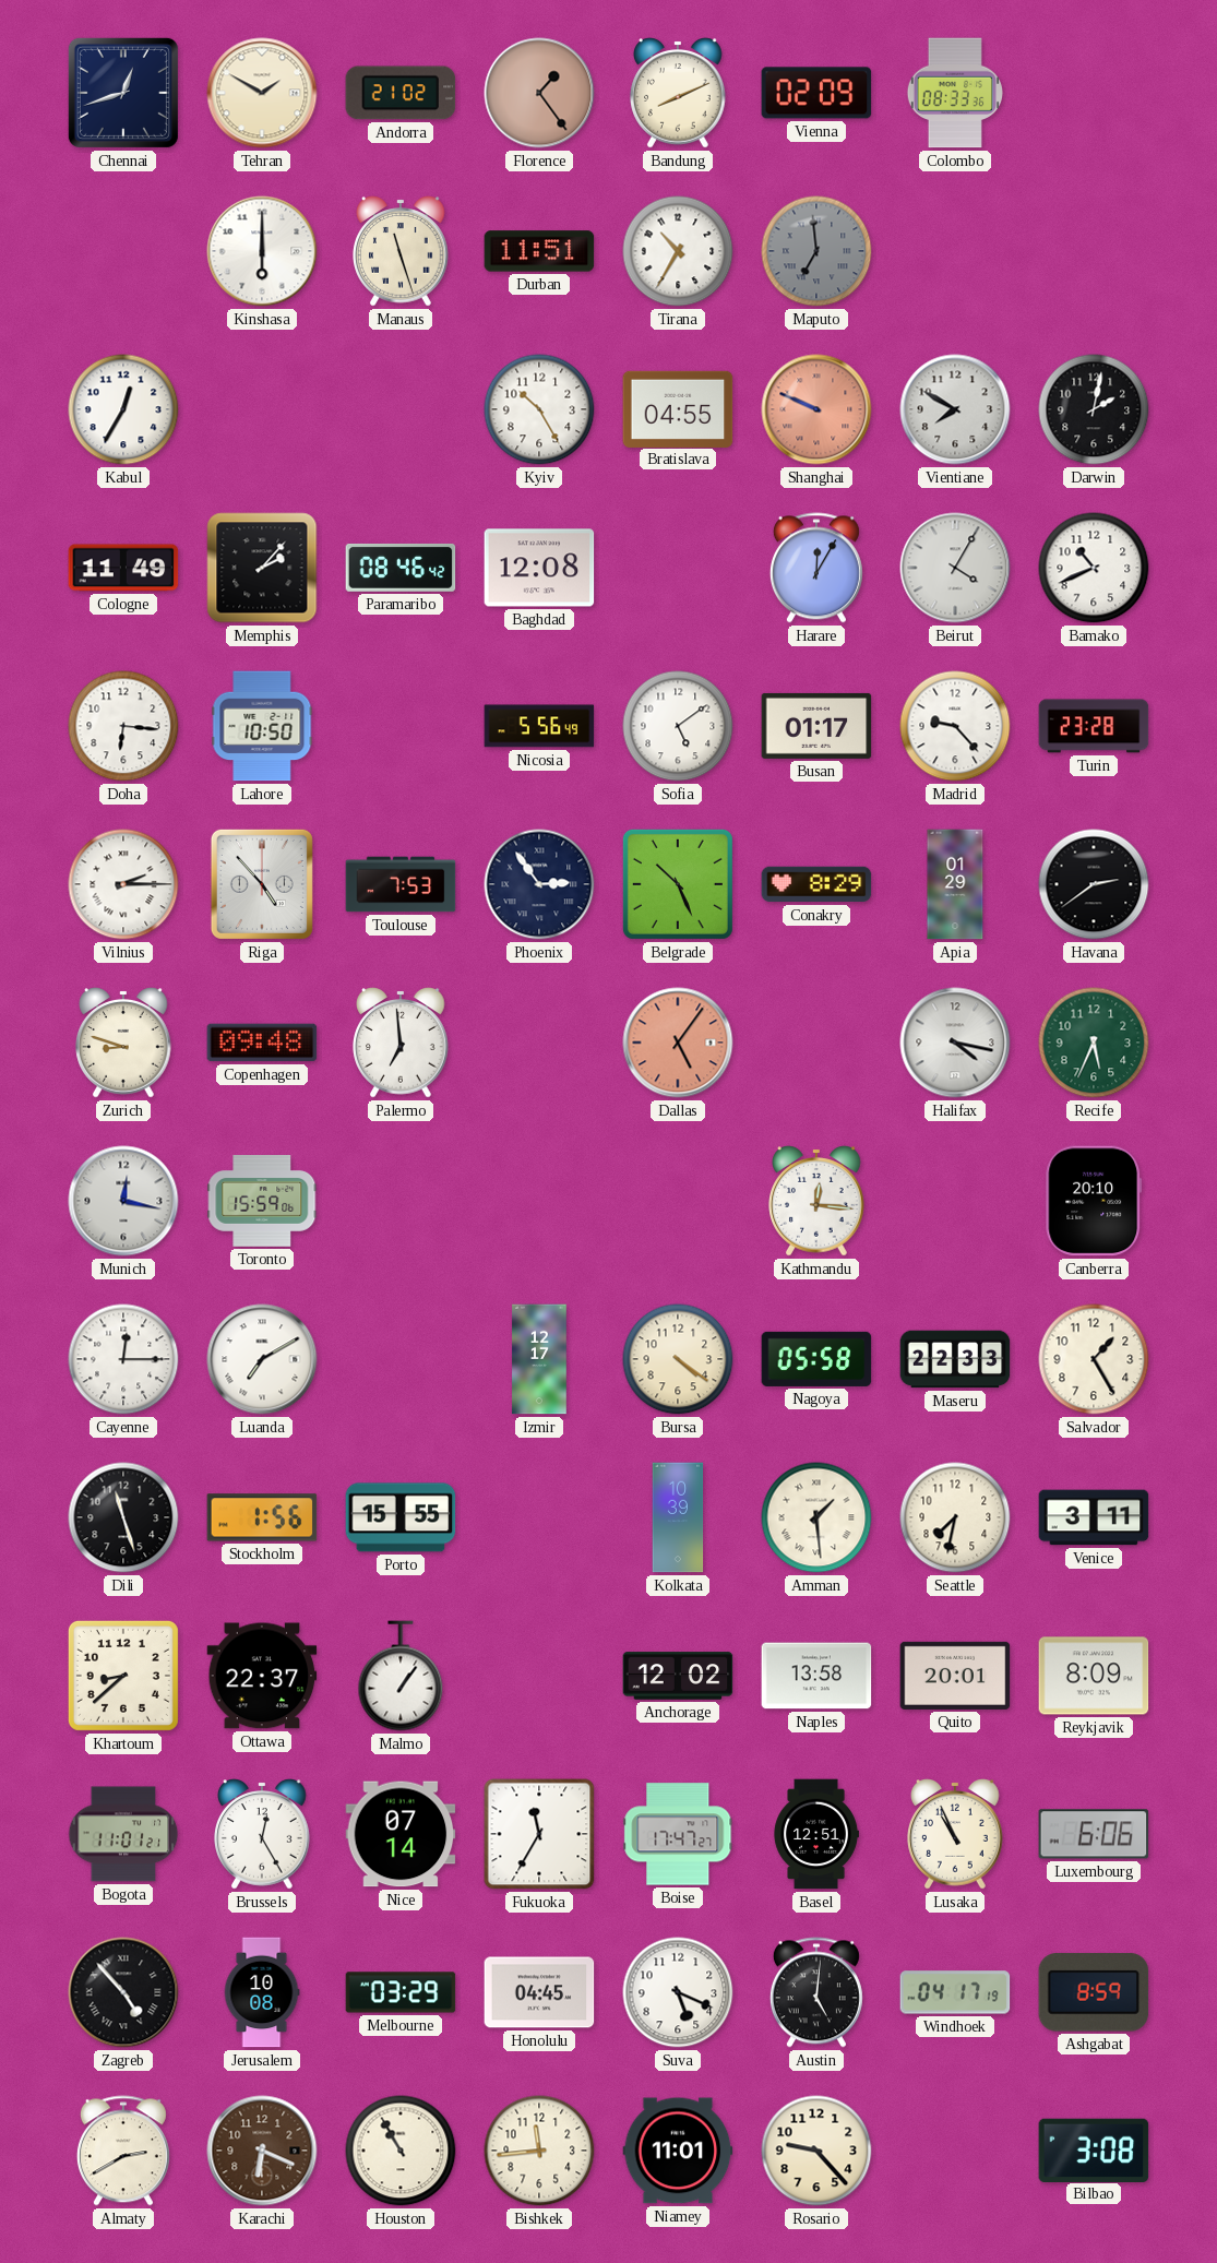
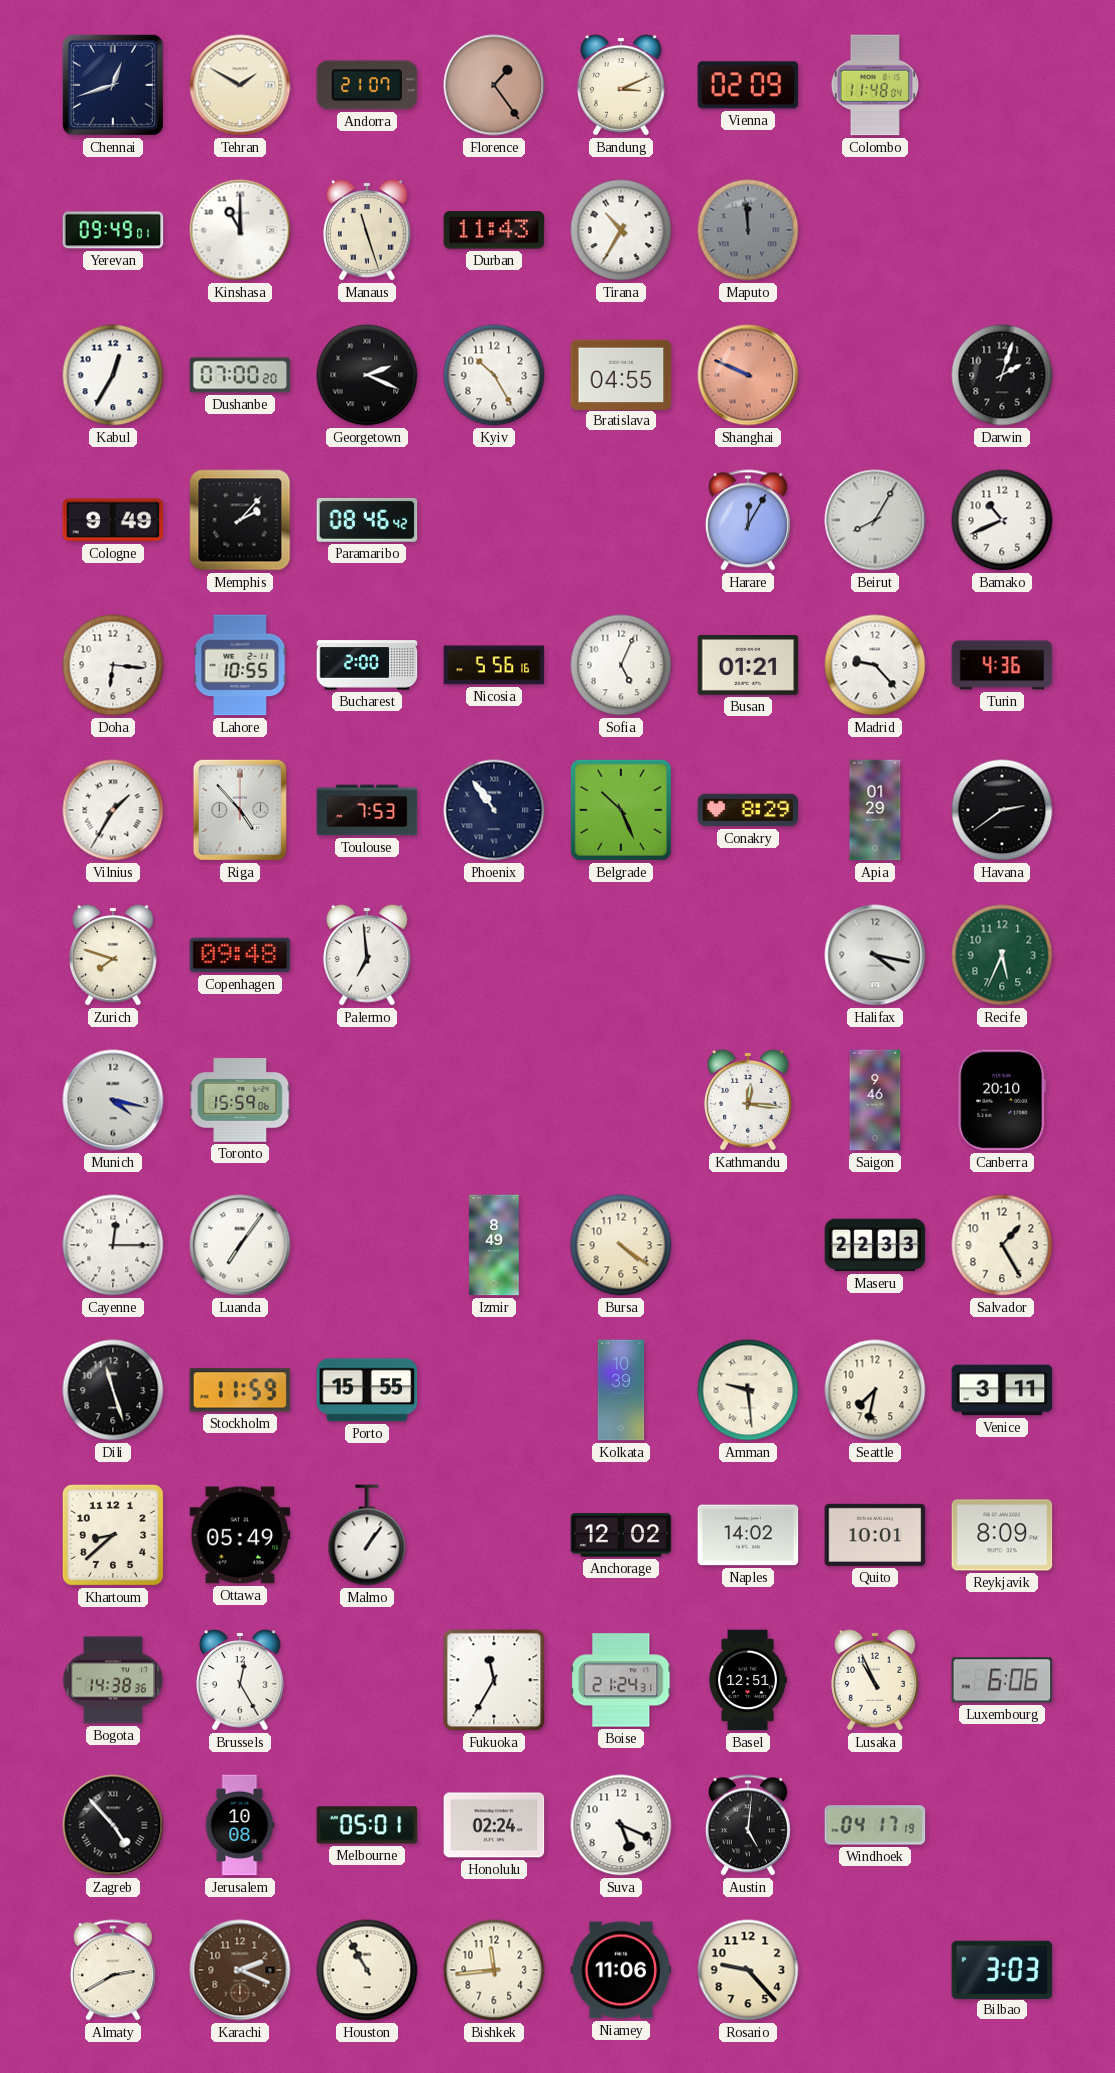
Andorra: 21:02 -> 21:07 (367, 85)
Bandung: 8:11 -> 3:11 (621, 85)
Colombo: 08:33 -> 11:48 (875, 85)
Yerevan: none -> 09:49 (113, 230)
Kinshasa: 6:00 -> 11:00 (240, 230)
Durban: 11:51 -> 11:43 (494, 230)
Maputo: 6:59 -> 11:59 (748, 230)
Dushanbe: none -> 07:00 (240, 375)
Georgetown: none -> 2:19 (367, 375)
Vientiane: 7:50 -> none (955, 409)
Darwin: 2:02 -> 2:03 (1002, 375)
Cologne: 11:49 -> 9:49 (113, 520)
Baghdad: 12:08 -> none (539, 568)
Beirut: 4:05 -> 8:05 (875, 520)
Lahore: 10:50 -> 10:55 (240, 665)
Bucharest: none -> 2:00 (367, 665)
Nicosia: 5:56:49 -> 5:56:16 (494, 665)
Sofia: 5:09 -> 5:04 (621, 665)
Busan: 01:17 -> 01:21 (748, 665)
Turin: 23:28 -> 4:36 (1002, 665)
Vilnius: 2:15 -> 1:35 (113, 810)
Phoenix: 2:54 -> 10:54 (494, 810)
Zurich: 8:48 -> 7:48 (113, 955)
Dallas: 5:06 -> none (678, 1043)
Munich: 12:17 -> 4:17 (113, 1100)
Saigon: none -> 9:46 (875, 1100)
Luanda: 7:10 -> 7:06 (240, 1245)
Izmir: 12:17 -> 8:49 (494, 1245)
Nagoya: 05:58 -> none (816, 1359)
Stockholm: 1:56 -> 11:59 (240, 1390)
Amman: 1:29 -> 9:29 (748, 1390)
Ottawa: 22:37 -> 05:49 (240, 1535)
Naples: 13:58 -> 14:02 (748, 1535)
Quito: 20:01 -> 10:01 (875, 1535)
Bogota: 11:01 -> 14:38 (113, 1680)
Nice: 07:14 -> none (401, 1834)
Boise: 17:47 -> 21:24 (621, 1680)
Melbourne: 03:29 -> 05:01 (367, 1825)
Honolulu: 04:45 -> 02:24 (494, 1825)
Ashgabat: 8:59 -> none (1094, 1992)
Karachi: 6:19 -> 2:19 (240, 1970)
Niamey: 11:01 -> 11:06 (621, 1970)
Bilbao: 3:08 -> 3:03 (1002, 1969)
